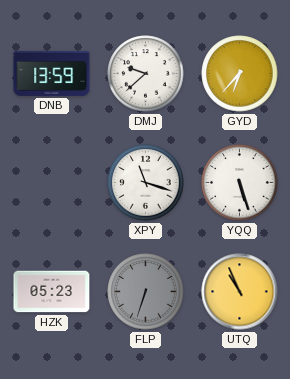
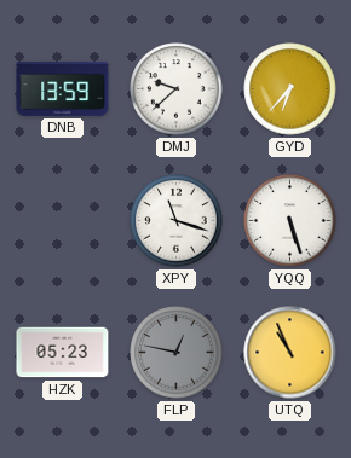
FLP: 6:33 -> 12:47 (177, 353)
